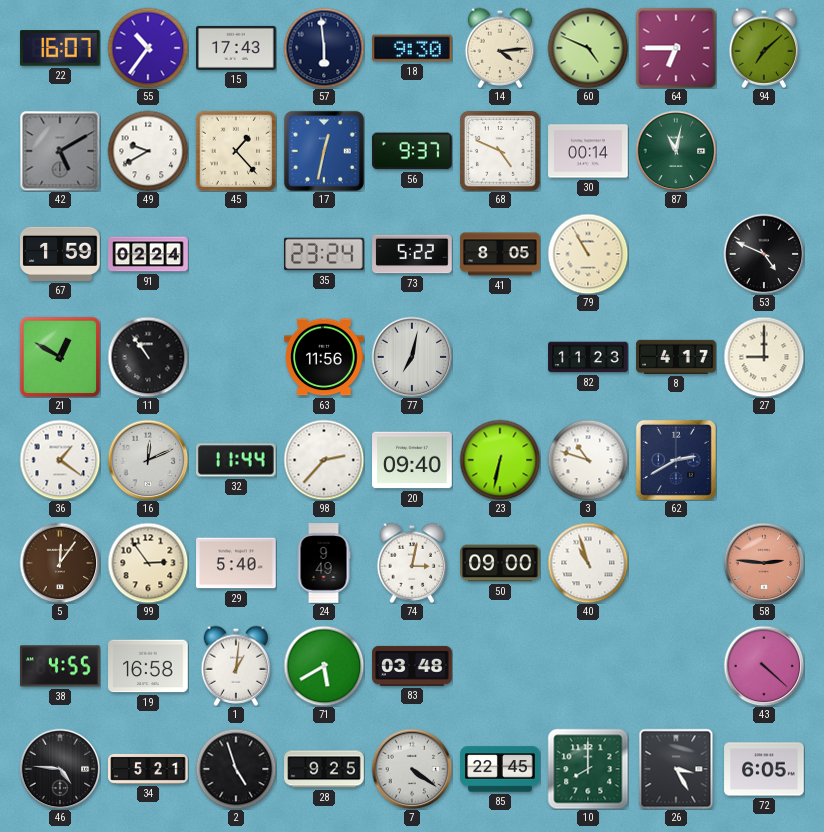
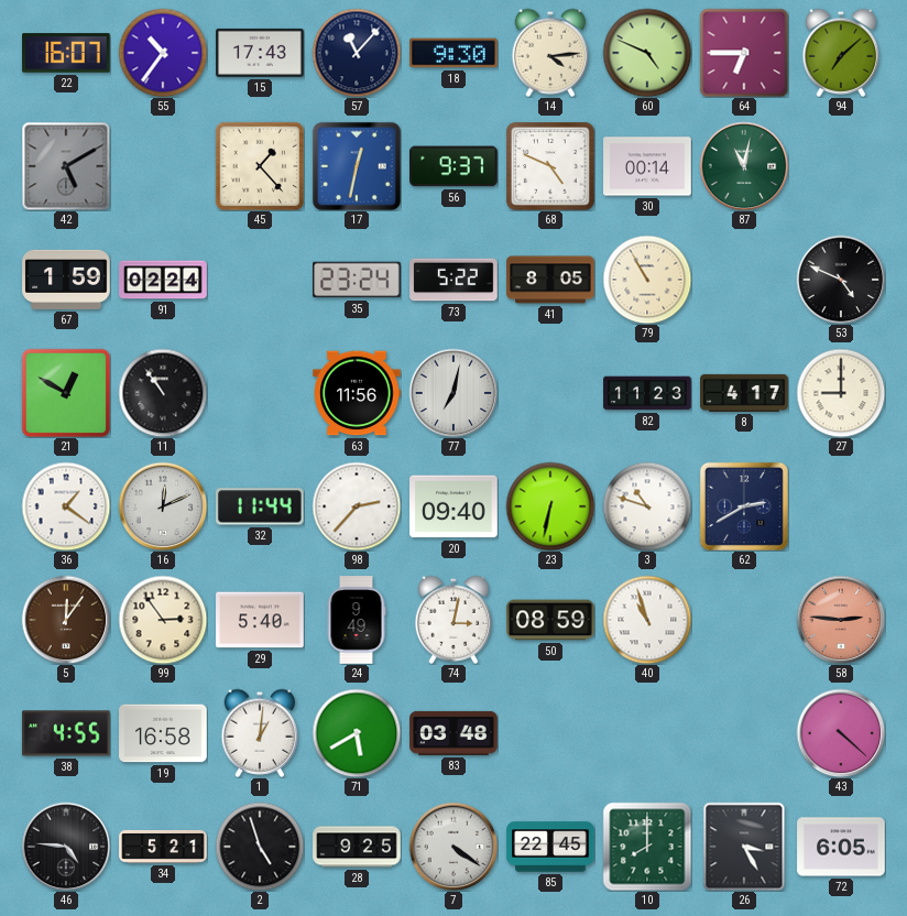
57: 5:59 -> 11:07 (357, 53)
49: 9:40 -> none (148, 151)
50: 09:00 -> 08:59 (550, 620)
